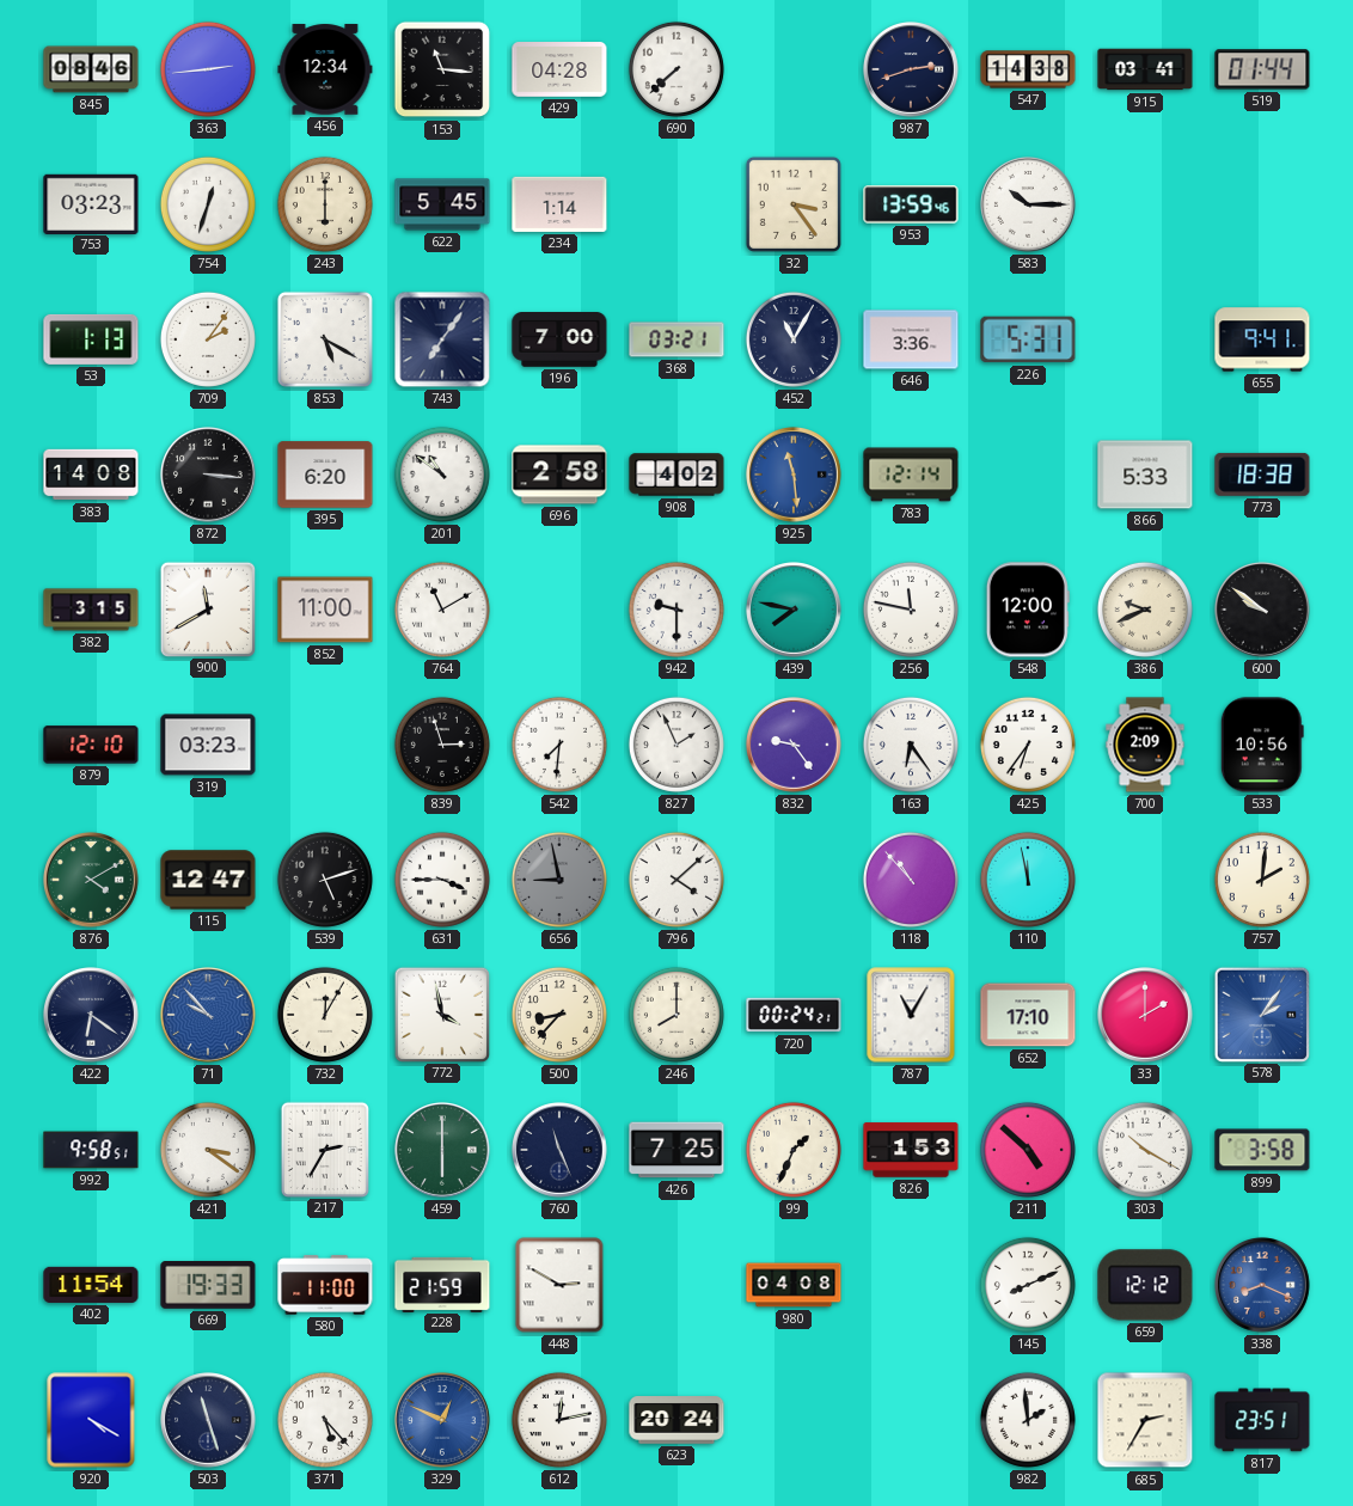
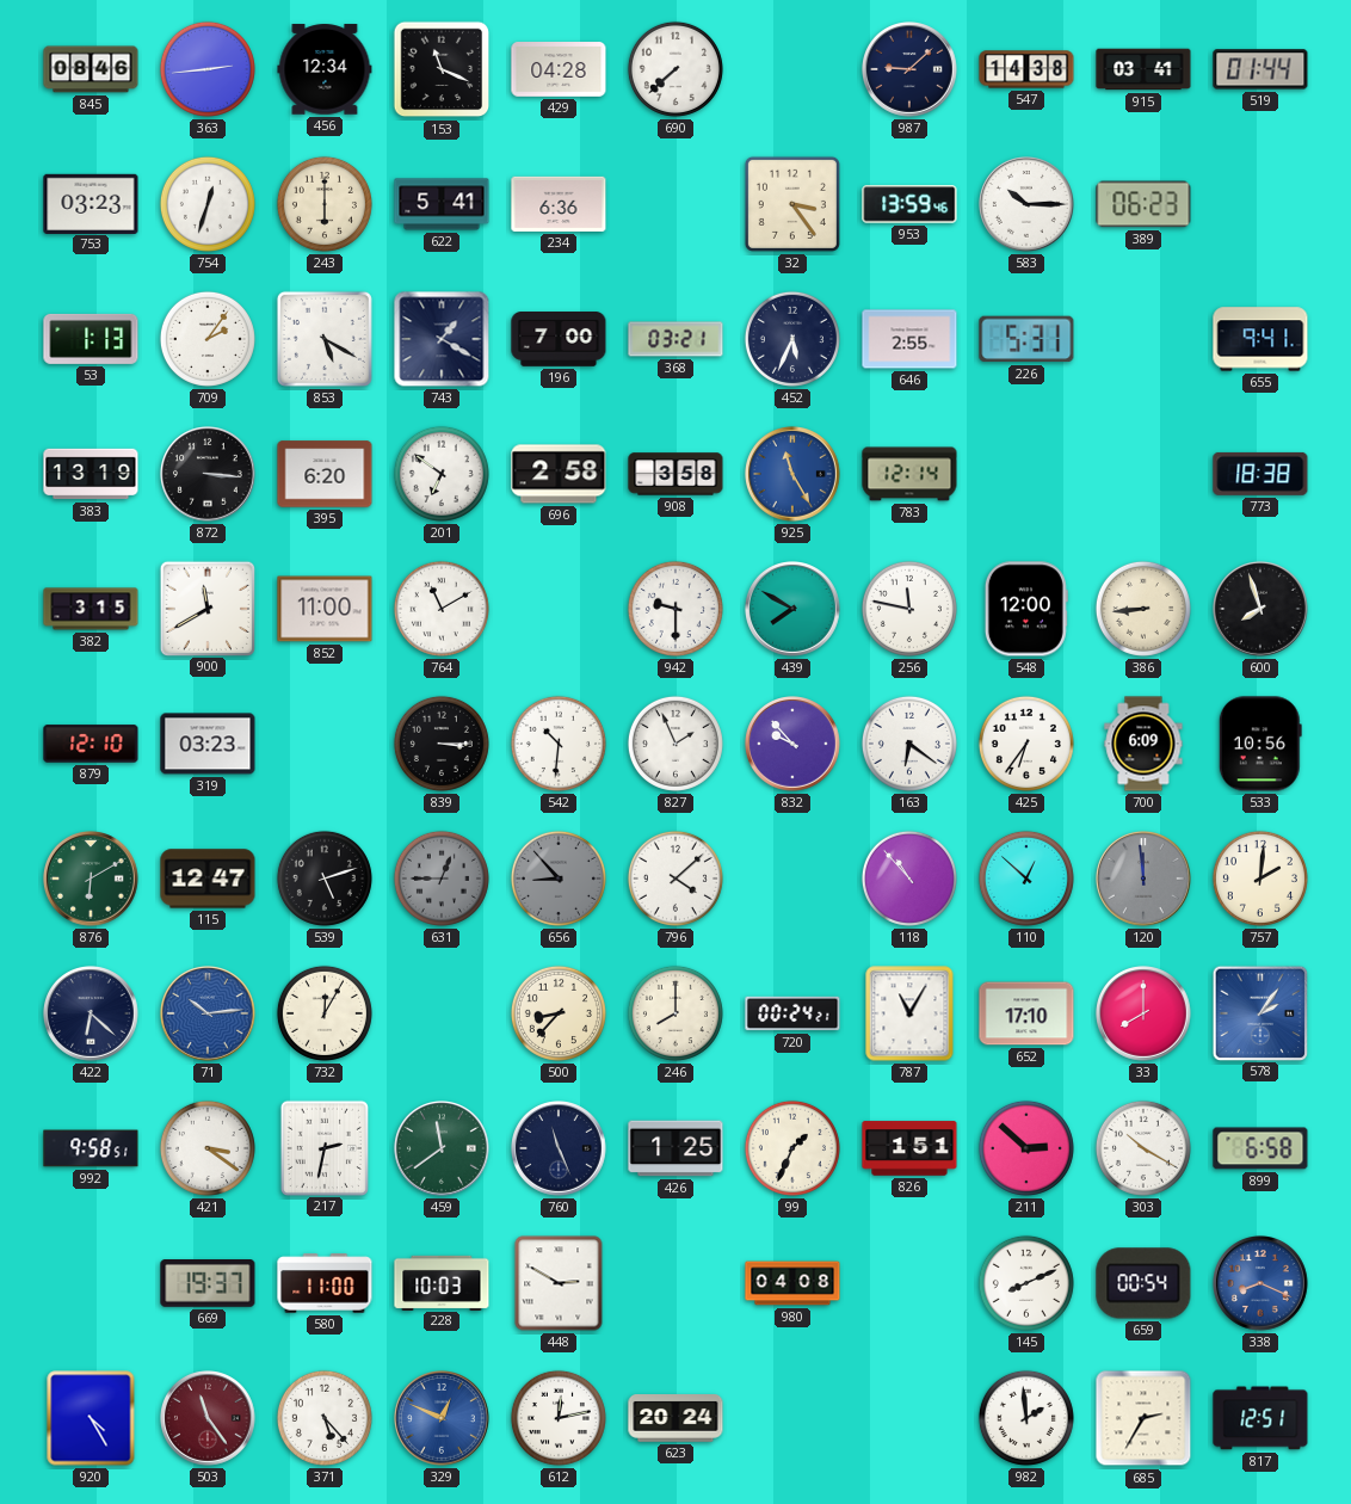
153: 11:16 -> 11:19 (442, 69)
987: 2:42 -> 9:08 (911, 70)
622: 5:45 -> 5:41 (442, 204)
234: 1:14 -> 6:36 (559, 204)
389: none -> 06:23 (1143, 204)
743: 7:06 -> 1:20 (442, 339)
452: 11:05 -> 5:34 (792, 339)
646: 3:36 -> 2:55 (909, 339)
383: 14:08 -> 13:19 (91, 474)
201: 10:51 -> 6:51 (442, 474)
908: 4:02 -> 3:58 (675, 474)
925: 11:29 -> 11:25 (794, 475)
866: 5:33 -> none (1145, 475)
439: 7:47 -> 7:50 (794, 610)
386: 9:41 -> 8:44 (1143, 609)
600: 9:51 -> 7:57 (1261, 610)
839: 2:57 -> 3:15 (442, 744)
542: 7:31 -> 10:31 (559, 744)
832: 9:24 -> 9:53 (794, 745)
163: 6:24 -> 6:21 (909, 744)
700: 2:09 -> 6:09 (1143, 744)
876: 4:10 -> 6:10 (92, 880)
631: 3:45 -> 12:45 (442, 879)
631 dial: white -> grey (442, 879)
656: 8:58 -> 8:53 (559, 879)
110: 11:58 -> 12:52 (1026, 879)
120: none -> 11:59 (1145, 880)
422: 6:21 -> 6:22 (92, 1015)
71: 9:53 -> 10:14 (209, 1015)
772: 3:58 -> none (441, 1014)
33: 2:00 -> 8:00 (1145, 1015)
217: 2:35 -> 2:32 (323, 1147)
459: 6:00 -> 11:39 (443, 1149)
426: 7:25 -> 1:25 (675, 1148)
826: 1:53 -> 1:51 (909, 1148)
211: 4:52 -> 2:52 (1026, 1148)
899: 3:58 -> 6:58 (1260, 1148)
402: 11:54 -> none (91, 1285)
669: 19:33 -> 19:37 (208, 1284)
228: 21:59 -> 10:03 (442, 1282)
659: 12:12 -> 00:54 (1143, 1283)
920: 4:20 -> 4:25 (91, 1418)
503: 11:27 -> 11:24 (209, 1419)
503 dial: navy -> burgundy (209, 1419)
817: 23:51 -> 12:51 (1260, 1418)
